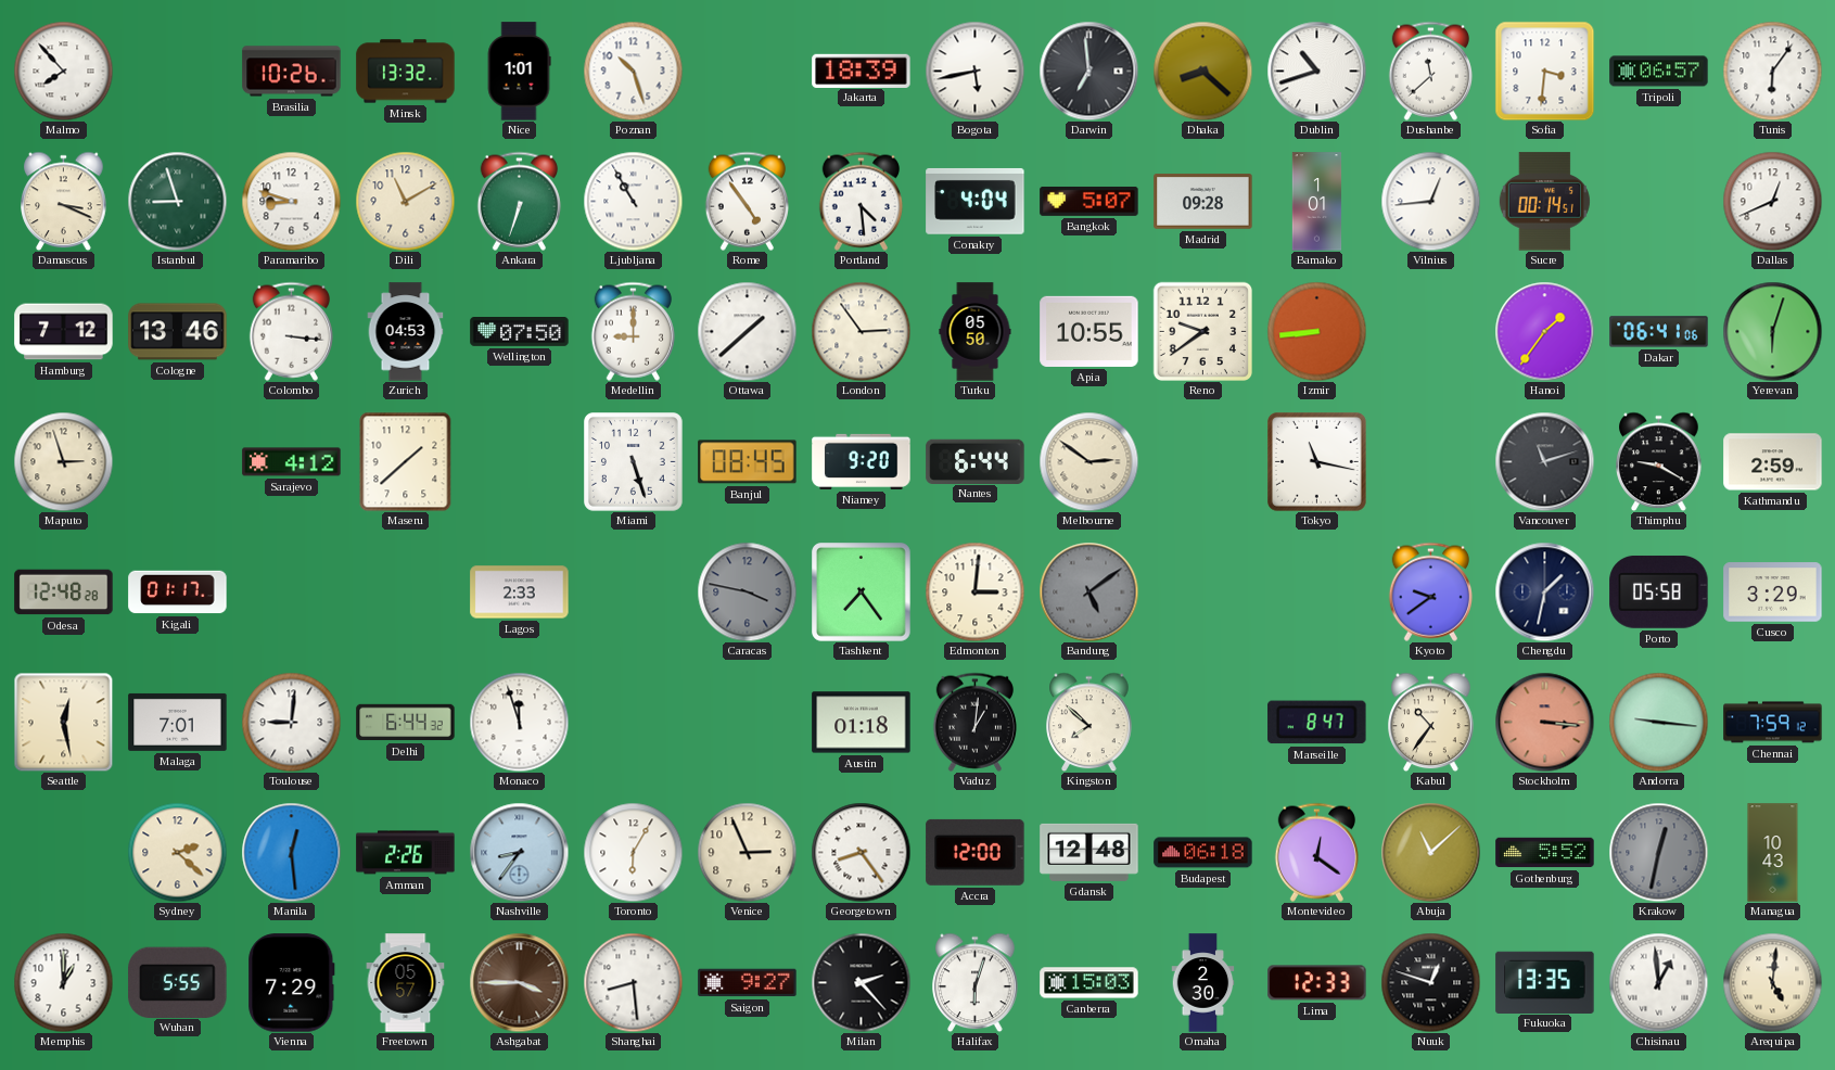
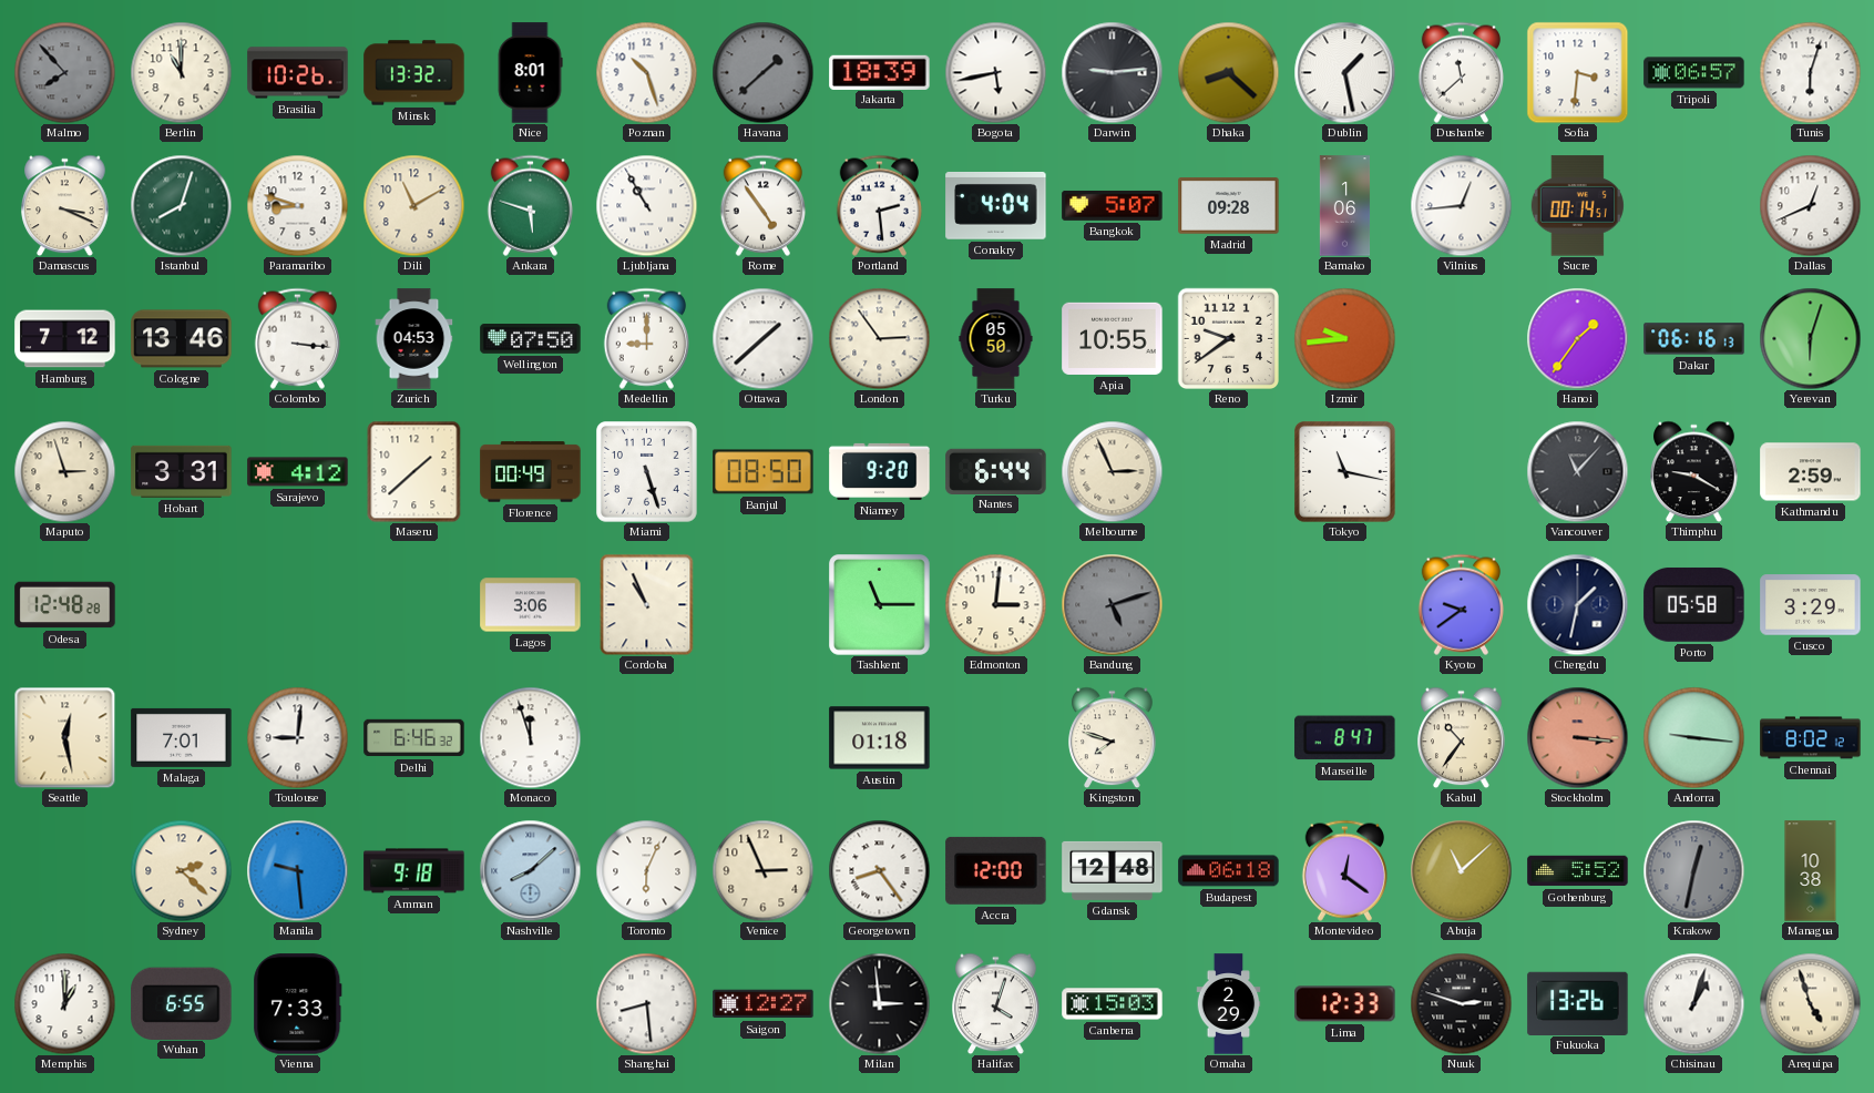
Malmo dial: white -> grey (64, 72)
Berlin: none -> 11:00 (181, 72)
Nice: 1:01 -> 8:01 (530, 73)
Havana: none -> 1:38 (762, 72)
Darwin: 6:59 -> 9:14 (1112, 72)
Dublin: 10:42 -> 1:28 (1344, 72)
Tunis: 6:06 -> 6:03 (1810, 72)
Istanbul: 8:57 -> 8:03 (181, 205)
Ankara: 6:33 -> 5:48 (530, 205)
Portland: 4:29 -> 2:29 (879, 205)
Bamako: 1:01 -> 1:06 (1345, 206)
Izmir: 8:44 -> 9:44 (1344, 338)
Dakar: 06:41 -> 06:16 (1694, 339)
Hobart: none -> 3:31 (182, 471)
Florence: none -> 00:49 (531, 472)
Banjul: 08:45 -> 08:50 (764, 472)
Melbourne: 2:51 -> 2:56 (1112, 471)
Vancouver: 11:12 -> 11:07 (1577, 471)
Kigali: 01:17 -> none (178, 593)
Lagos: 2:33 -> 3:06 (531, 605)
Cordoba: none -> 10:56 (647, 604)
Caracas: 3:47 -> none (747, 591)
Tashkent: 7:24 -> 11:15 (880, 605)
Bandung: 5:09 -> 5:12 (1112, 604)
Delhi: 6:44 -> 6:46 (414, 738)
Vaduz: 1:01 -> none (974, 722)
Kingston: 7:52 -> 7:48 (1113, 737)
Chennai: 7:59 -> 8:02 (1811, 738)
Manila: 12:29 -> 9:29 (297, 870)
Amman: 2:26 -> 9:18 (414, 871)
Nashville: 8:36 -> 8:08 (530, 870)
Toronto: 6:05 -> 6:04 (646, 870)
Managua: 10:43 -> 10:38 (1811, 871)
Wuhan: 5:55 -> 6:55 (182, 1003)
Vienna: 7:29 -> 7:33 (298, 1004)
Freetown: 05:57 -> none (406, 983)
Ashgabat: 3:45 -> none (519, 982)
Saigon: 9:27 -> 12:27 (764, 1004)
Milan: 2:23 -> 2:59 (879, 1003)
Halifax: 6:03 -> 4:03 (996, 1003)
Omaha: 2:30 -> 2:29 (1229, 1004)
Nuuk: 12:48 -> 2:48 (1461, 1003)
Fukuoka: 13:35 -> 13:26 (1578, 1003)
Chisinau: 12:59 -> 1:03 (1693, 1003)
Arequipa: 5:01 -> 4:57 (1810, 1003)
